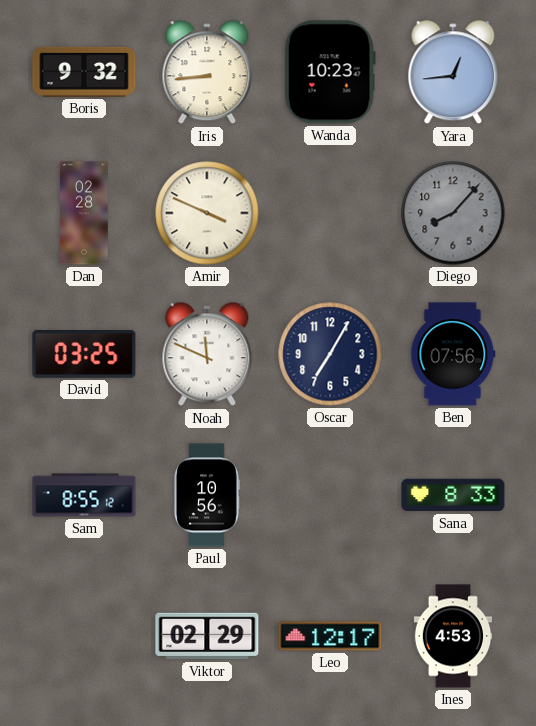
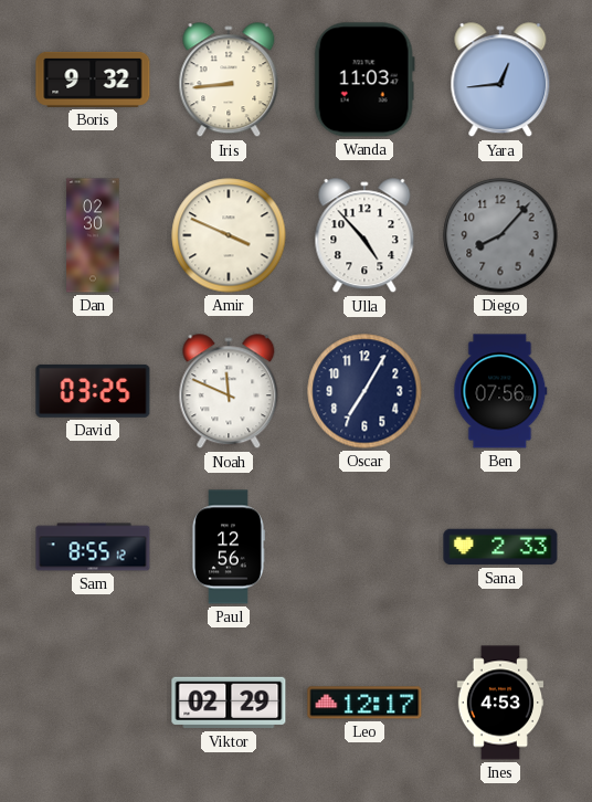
Wanda: 10:23 -> 11:03 (364, 80)
Dan: 02:28 -> 02:30 (93, 235)
Ulla: none -> 4:53 (364, 236)
Paul: 10:56 -> 12:56 (229, 547)
Sana: 8:33 -> 2:33 (500, 547)
